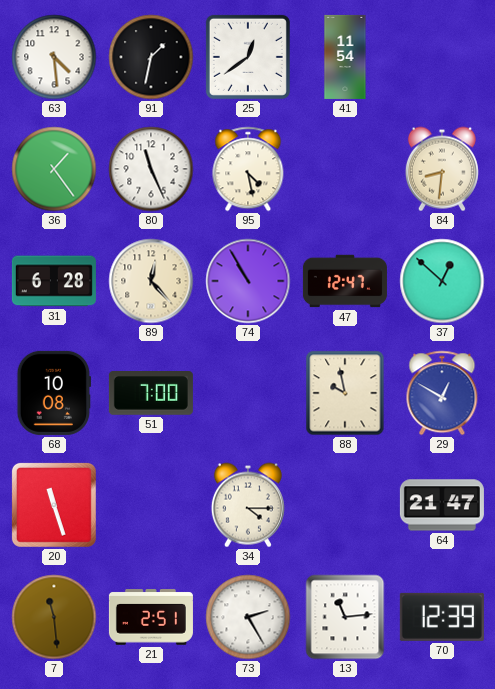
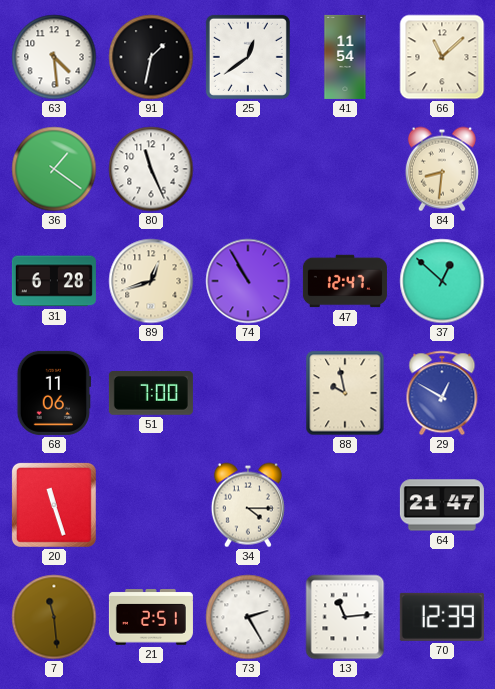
66: none -> 11:08 (442, 57)
36: 1:24 -> 1:21 (54, 169)
95: 4:28 -> none (248, 169)
89: 12:23 -> 12:42 (151, 281)
68: 10:08 -> 11:06 (53, 393)
